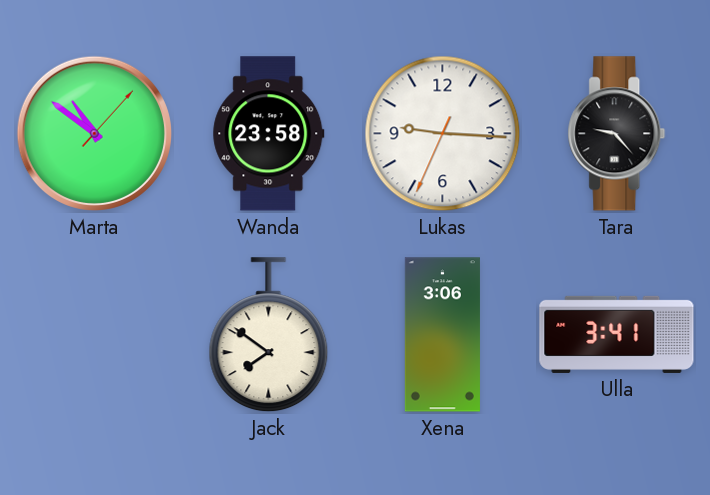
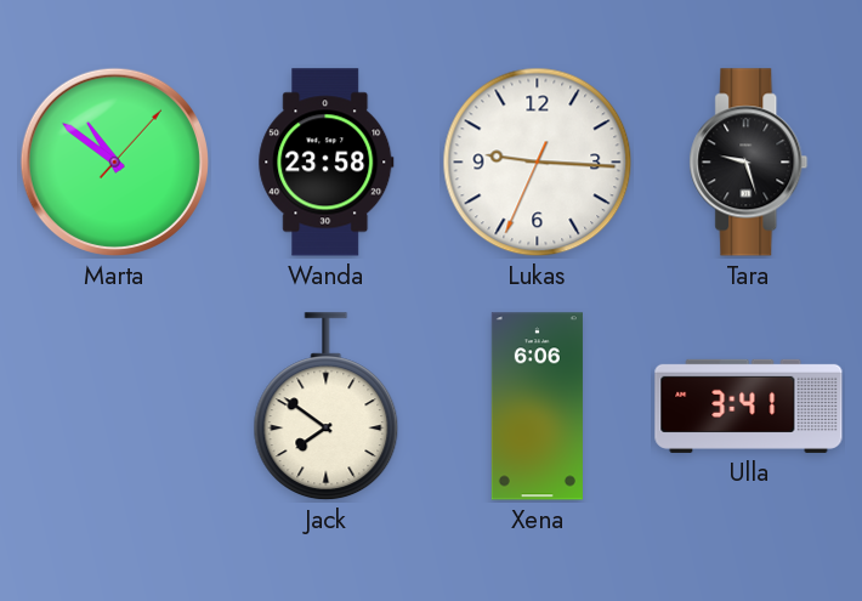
Tara: 9:23 -> 9:27 (749, 163)
Xena: 3:06 -> 6:06 (537, 407)
